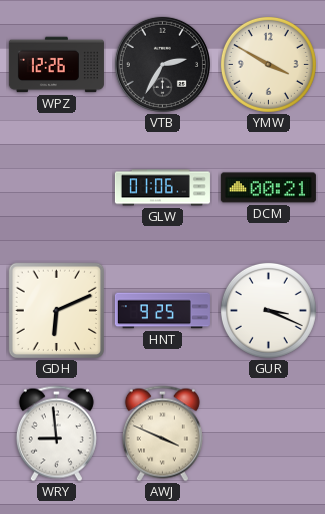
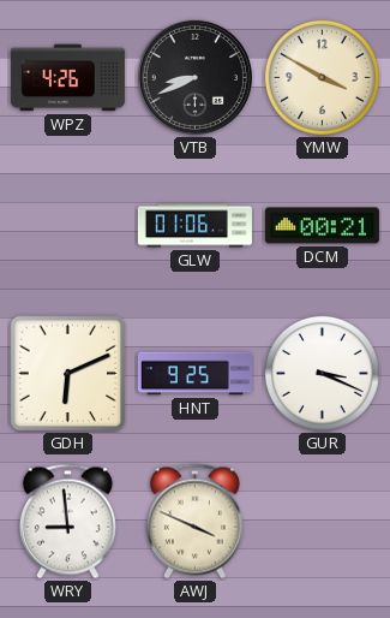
WPZ: 12:26 -> 4:26 (67, 78)
VTB: 2:35 -> 8:41 (194, 77)
